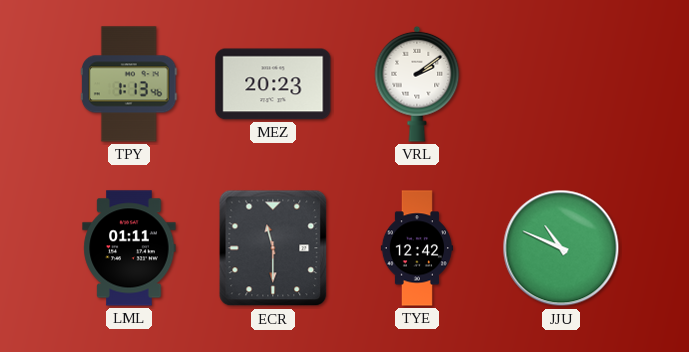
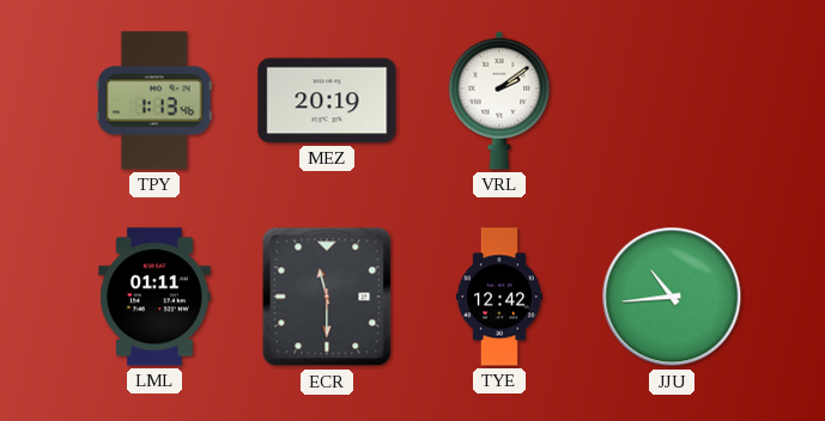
MEZ: 20:23 -> 20:19 (327, 100)
JJU: 10:49 -> 10:44 (672, 297)
